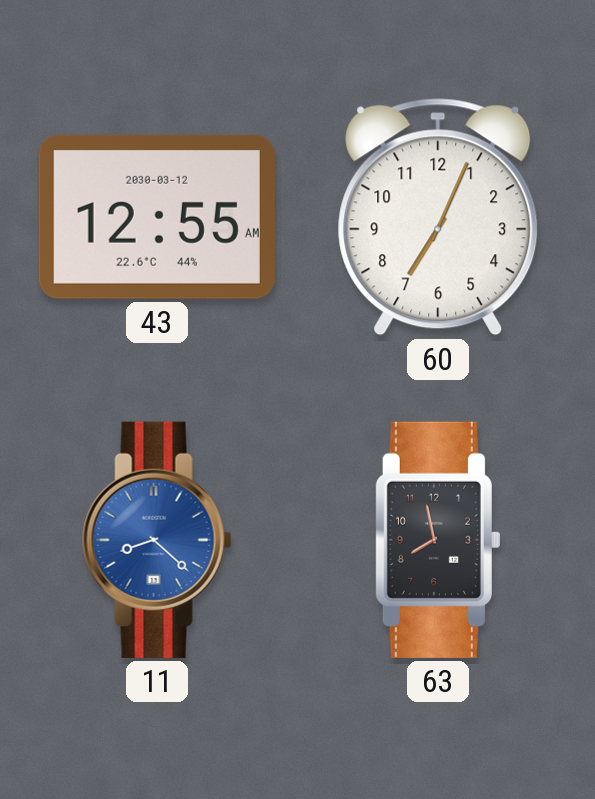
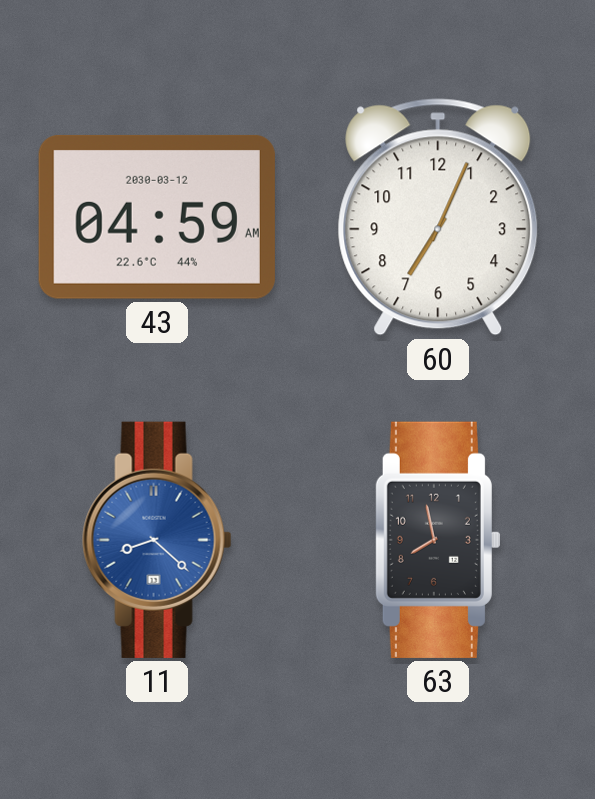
43: 12:55 -> 04:59 (157, 217)
